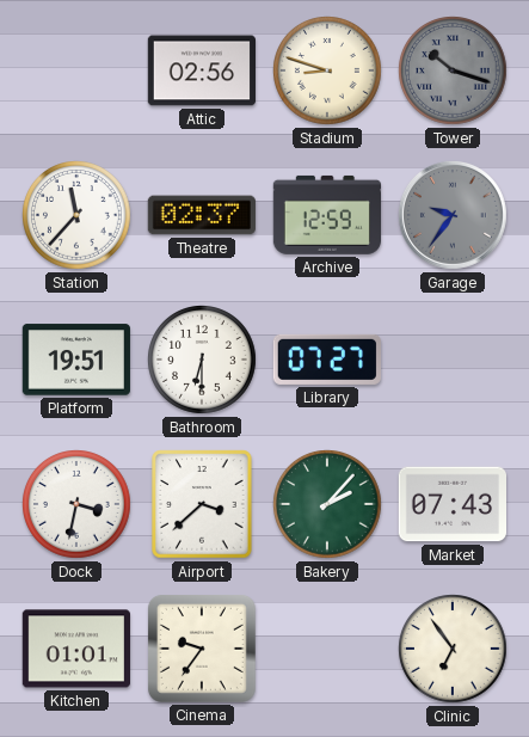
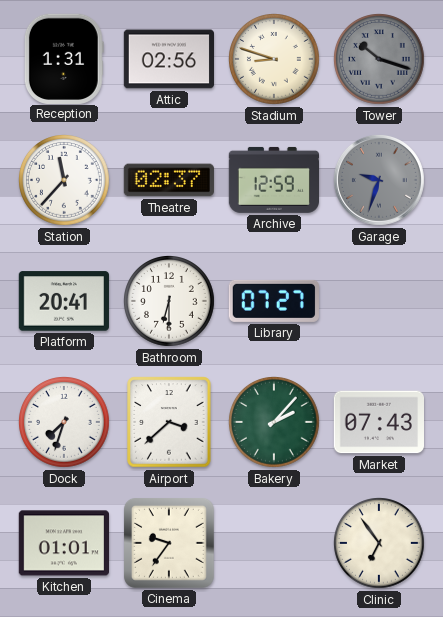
Reception: none -> 1:31 (64, 58)
Garage: 9:36 -> 9:33 (379, 180)
Platform: 19:51 -> 20:41 (64, 301)
Dock: 3:32 -> 7:33 (65, 423)
